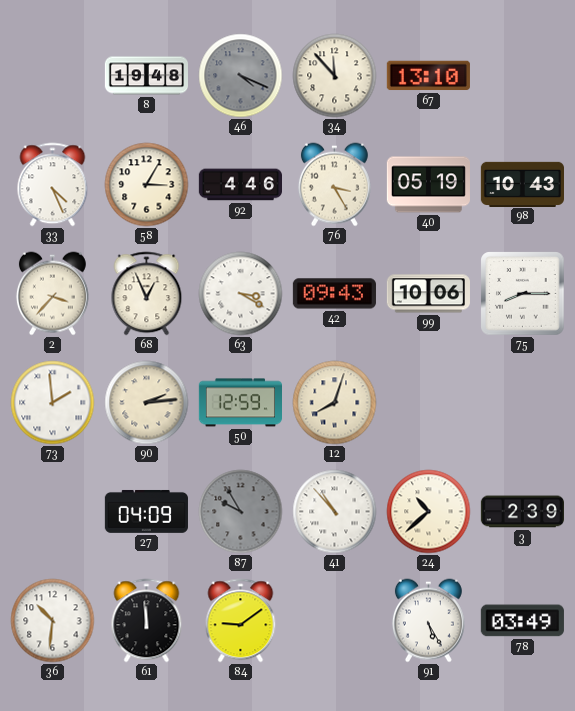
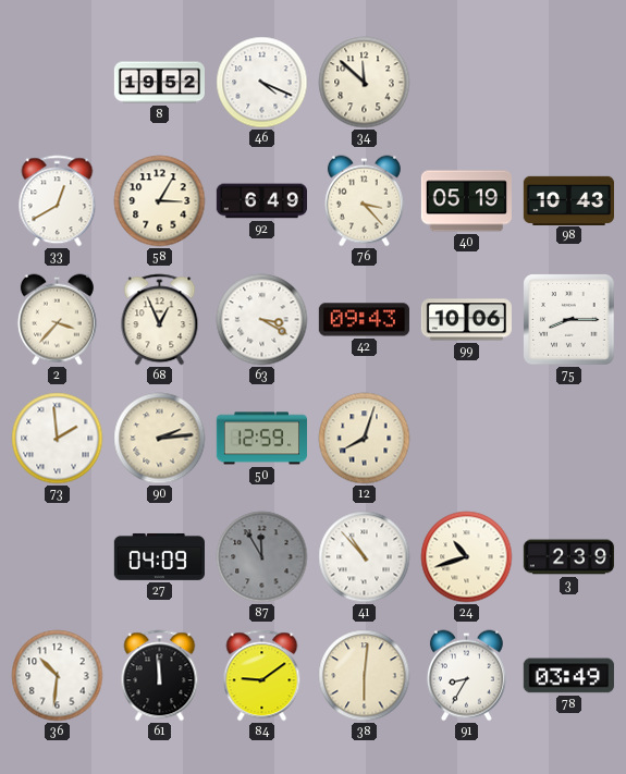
8: 19:48 -> 19:52 (159, 83)
46 dial: grey -> white (262, 83)
34: 11:53 -> 11:52 (365, 83)
67: 13:10 -> none (428, 76)
33: 4:26 -> 12:40 (58, 201)
92: 4:46 -> 6:49 (261, 201)
76: 3:25 -> 3:23 (364, 201)
87: 9:55 -> 11:55 (262, 557)
24: 10:38 -> 10:42 (467, 557)
38: none -> 6:01 (365, 676)
91: 5:25 -> 8:35 (466, 676)
